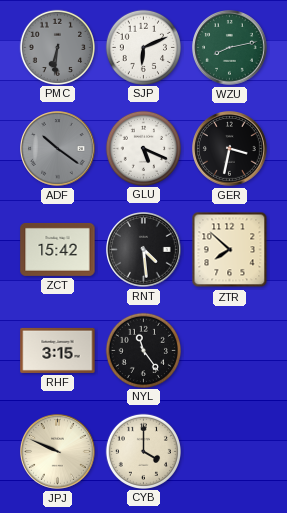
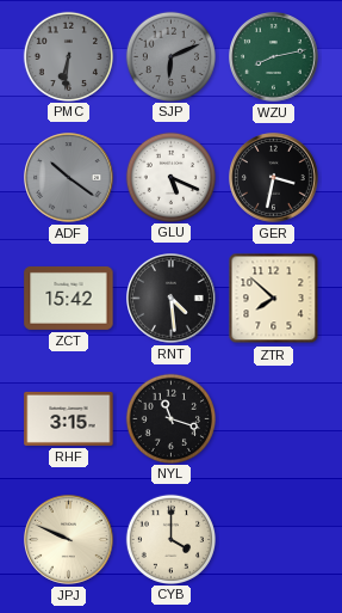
SJP dial: white -> grey (170, 56)
NYL: 11:24 -> 11:18 (170, 418)
